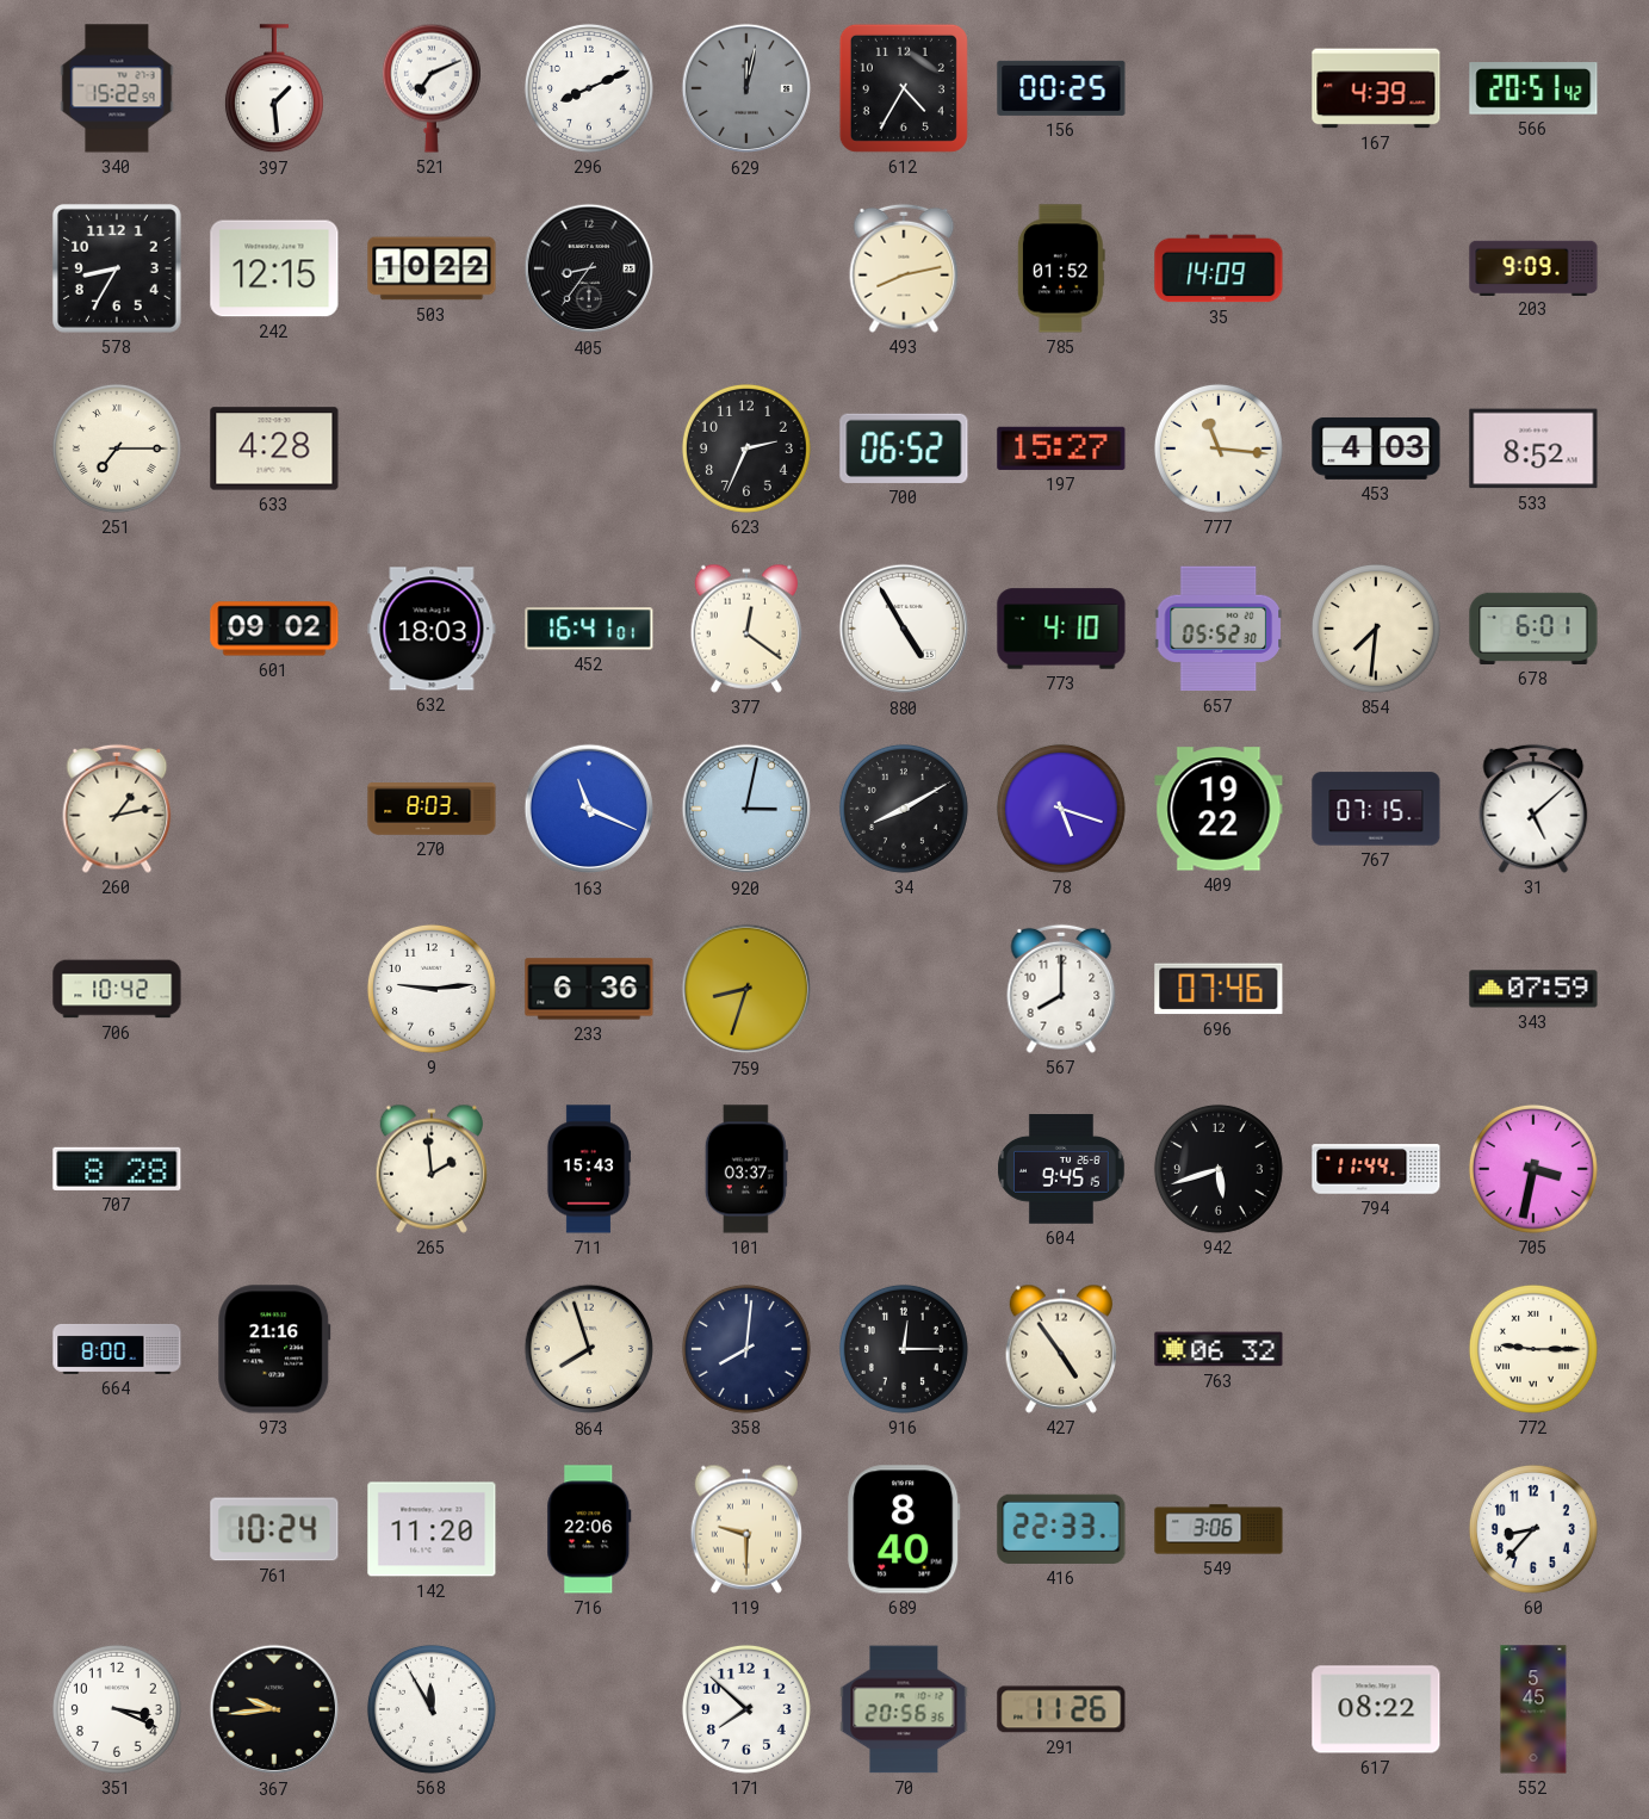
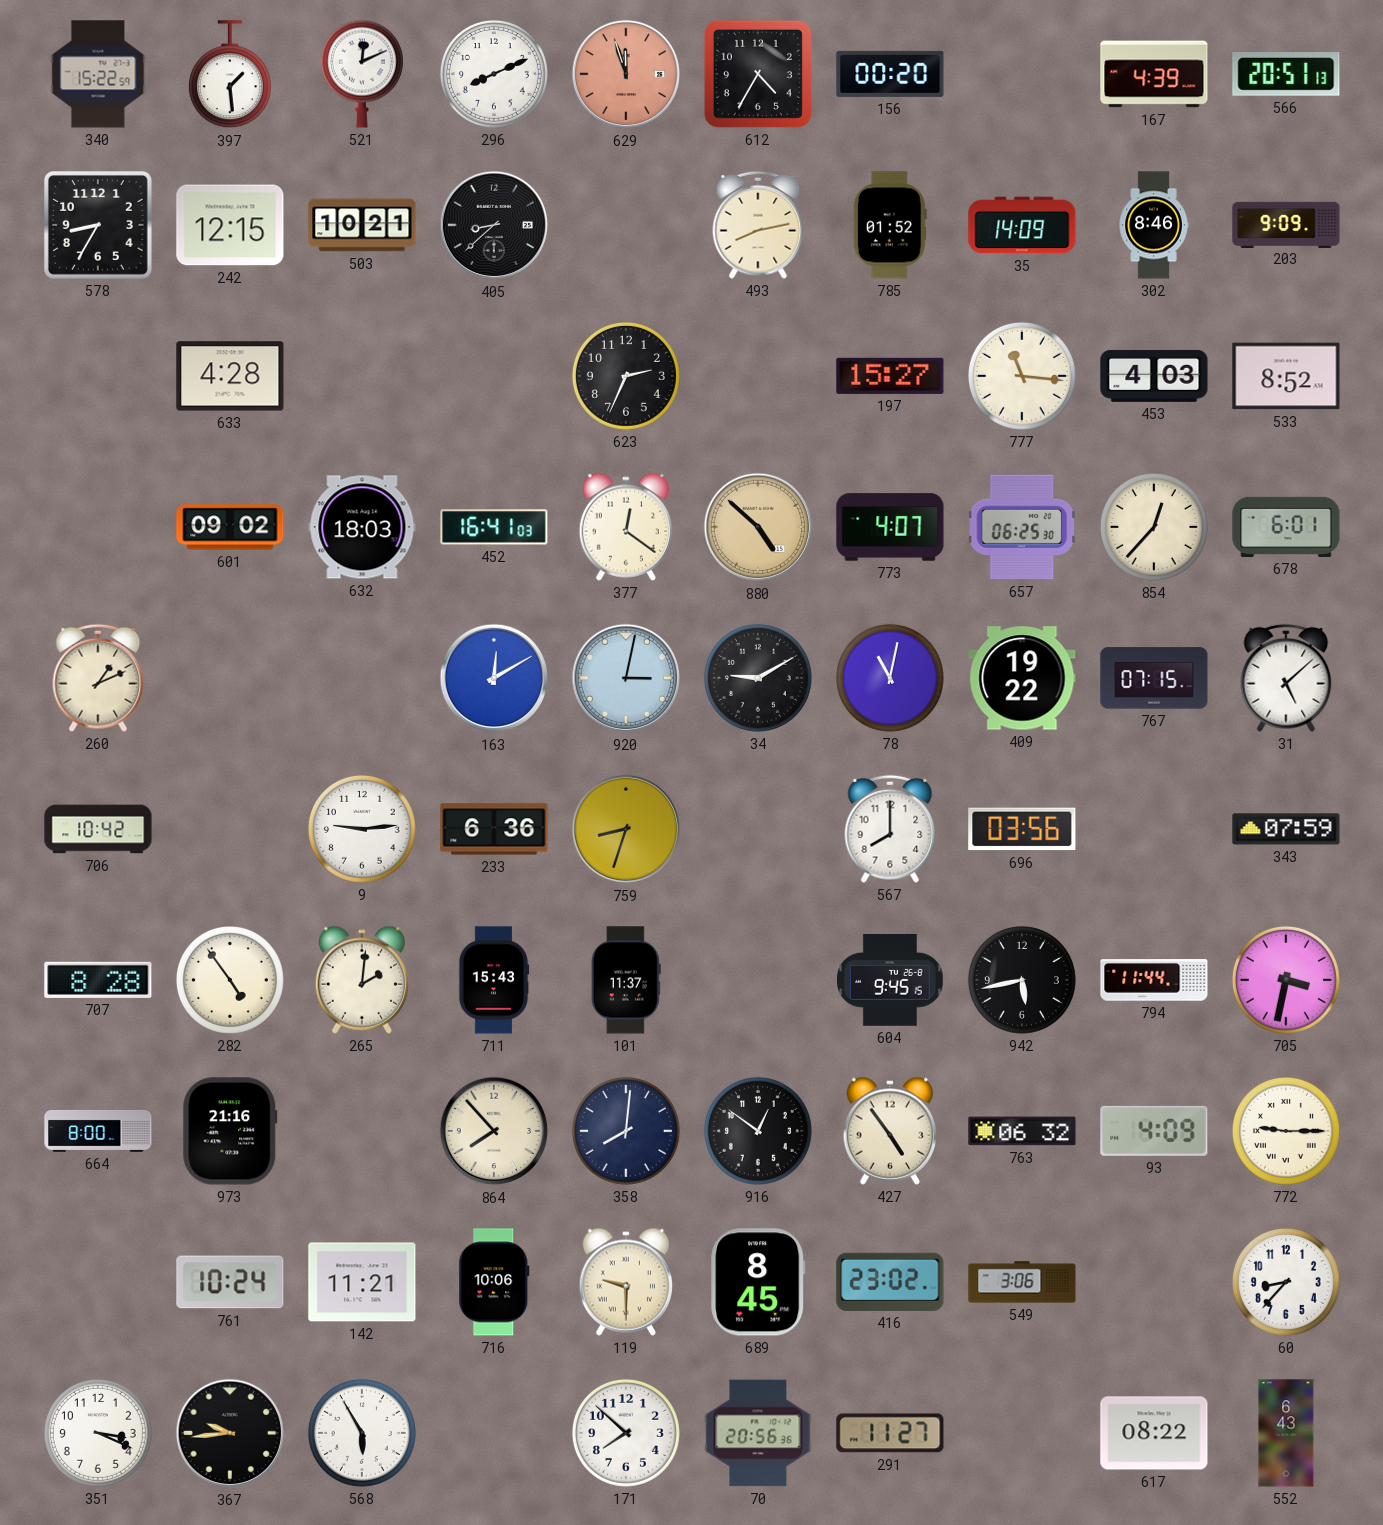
521: 7:11 -> 12:11 (362, 74)
629: 12:02 -> 11:57 (626, 74)
629 dial: grey -> salmon (626, 74)
156: 00:25 -> 00:20 (890, 74)
566: 20:51:42 -> 20:51:13 (1286, 74)
503: 10:22 -> 10:21 (362, 225)
405: 8:36 -> 8:38 (494, 225)
302: none -> 8:46 (1154, 225)
251: 7:15 -> none (117, 448)
700: 06:52 -> none (904, 448)
452: 16:41:01 -> 16:41:03 (494, 527)
880: 4:55 -> 4:52 (758, 527)
880 dial: white -> champagne (758, 527)
773: 4:10 -> 4:07 (890, 527)
657: 05:52 -> 06:25 (1022, 527)
854: 7:31 -> 12:37 (1154, 527)
260: 1:13 -> 1:11 (98, 678)
270: 8:03 -> none (432, 810)
163: 11:19 -> 12:10 (494, 678)
34: 8:10 -> 9:10 (758, 678)
78: 5:18 -> 11:02 (890, 678)
696: 07:46 -> 03:56 (1022, 829)
282: none -> 4:54 (230, 980)
265: 1:59 -> 2:01 (361, 980)
101: 03:37 -> 11:37 (626, 980)
942: 5:42 -> 5:43 (1022, 980)
864: 7:57 -> 7:53 (494, 1131)
916: 12:15 -> 12:51 (758, 1131)
93: none -> 4:09 (1154, 1131)
142: 11:20 -> 11:21 (362, 1282)
716: 22:06 -> 10:06 (494, 1282)
689: 8:40 -> 8:45 (758, 1282)
416: 22:33 -> 23:02 (890, 1282)
568: 11:55 -> 5:55 (362, 1433)
291: 11:26 -> 11:27 (890, 1433)
552: 5:45 -> 6:43 (1286, 1433)
